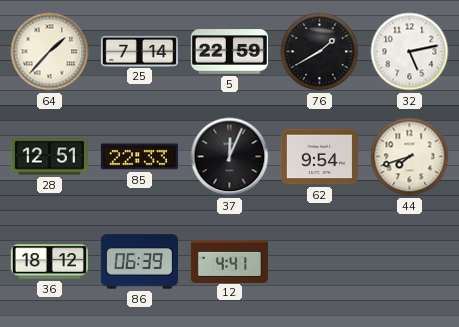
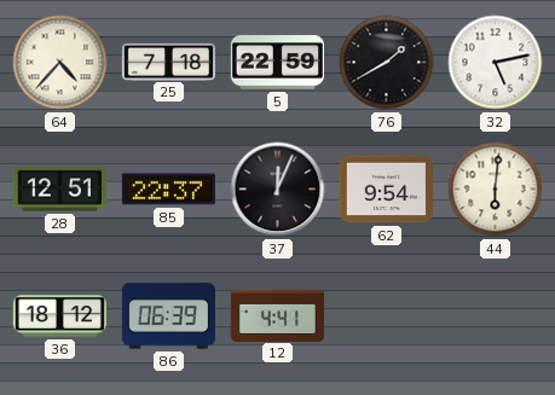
64: 1:37 -> 4:37 (60, 63)
25: 7:14 -> 7:18 (168, 62)
85: 22:33 -> 22:37 (168, 190)
44: 7:42 -> 6:01 (496, 190)
